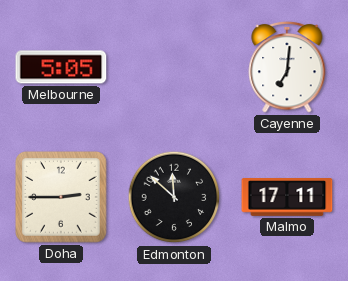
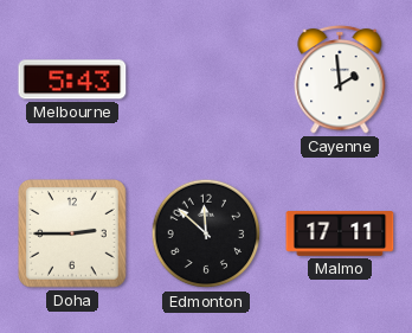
Melbourne: 5:05 -> 5:43 (72, 79)
Cayenne: 7:01 -> 1:59 (340, 79)
